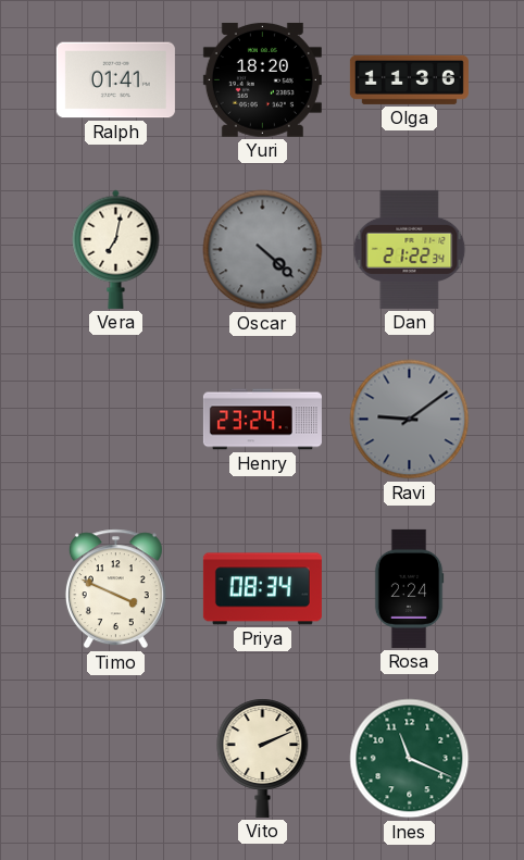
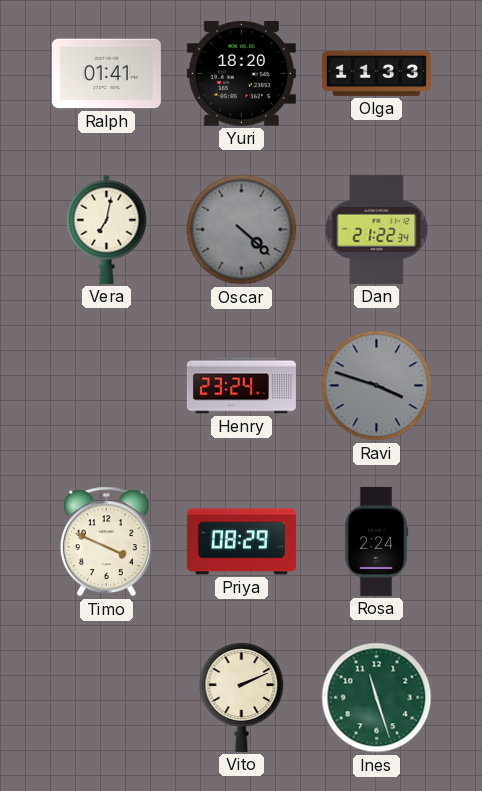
Olga: 11:36 -> 11:33 (376, 73)
Ravi: 9:09 -> 3:48 (377, 386)
Priya: 08:34 -> 08:29 (241, 542)
Ines: 11:19 -> 11:27 (377, 698)
